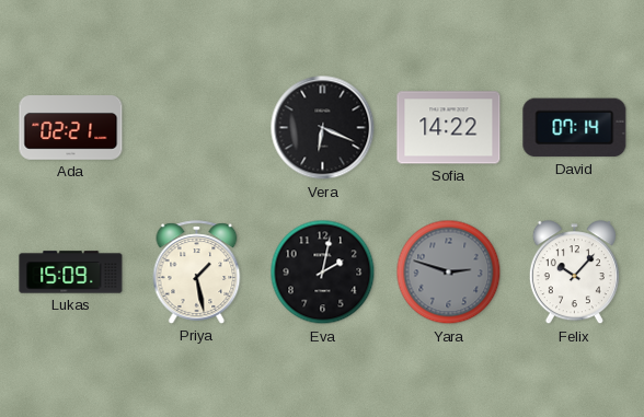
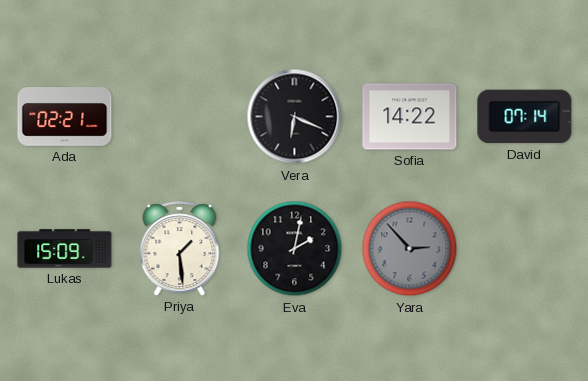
Priya: 1:28 -> 1:29 (180, 249)
Yara: 2:48 -> 2:53 (410, 249)
Felix: 10:07 -> none (574, 273)
